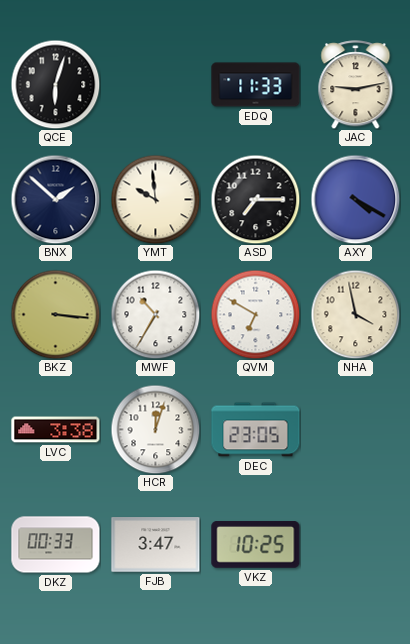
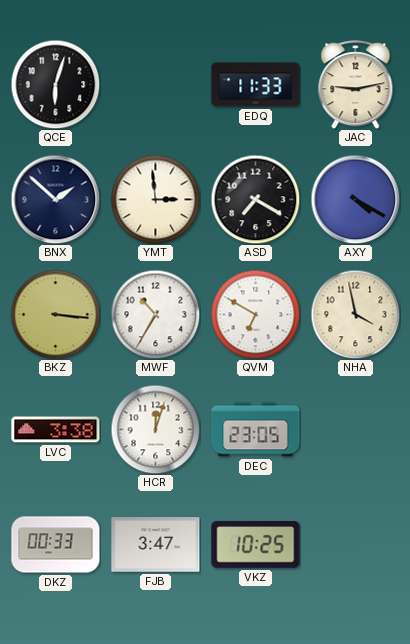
YMT: 9:59 -> 2:59 (155, 199)
ASD: 7:15 -> 7:20 (255, 199)
